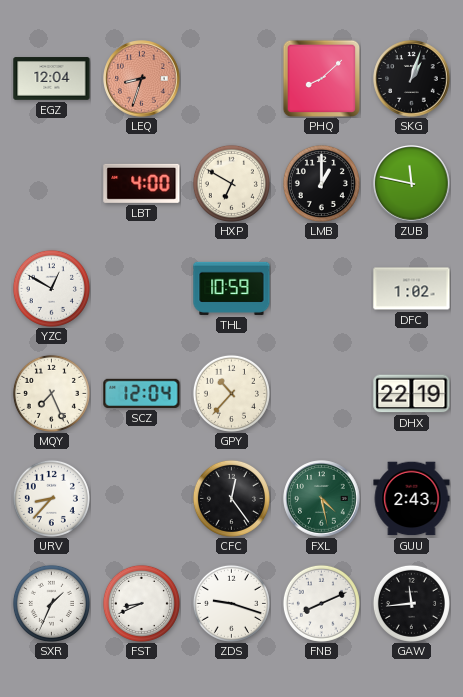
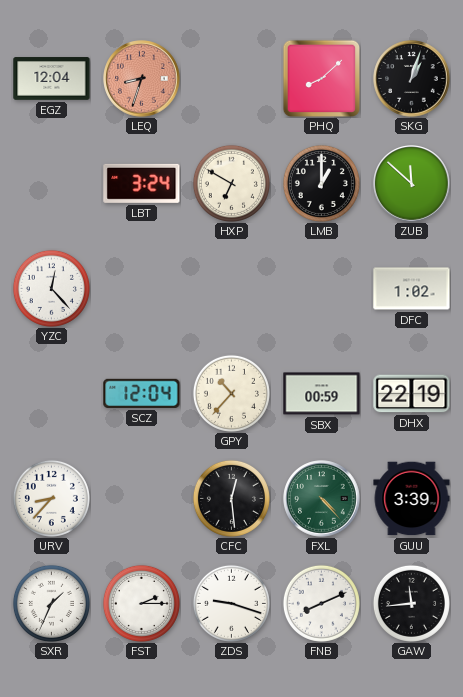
LBT: 4:00 -> 3:24 (142, 183)
ZUB: 11:47 -> 11:52 (412, 184)
YZC: 12:50 -> 12:23 (51, 288)
THL: 10:59 -> none (232, 288)
MQY: 7:26 -> none (51, 393)
SBX: none -> 00:59 (322, 394)
CFC: 12:24 -> 12:29 (231, 498)
FXL: 4:28 -> 4:23 (322, 499)
GUU: 2:43 -> 3:39 (412, 499)
FST: 8:41 -> 2:15 (141, 603)
